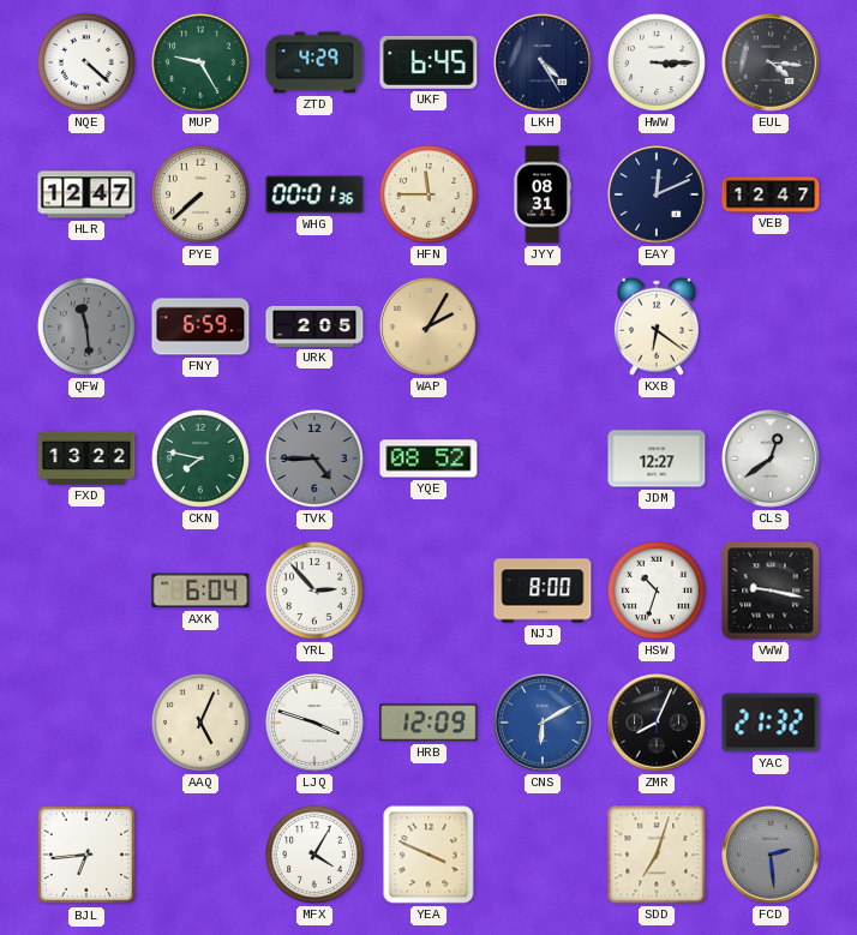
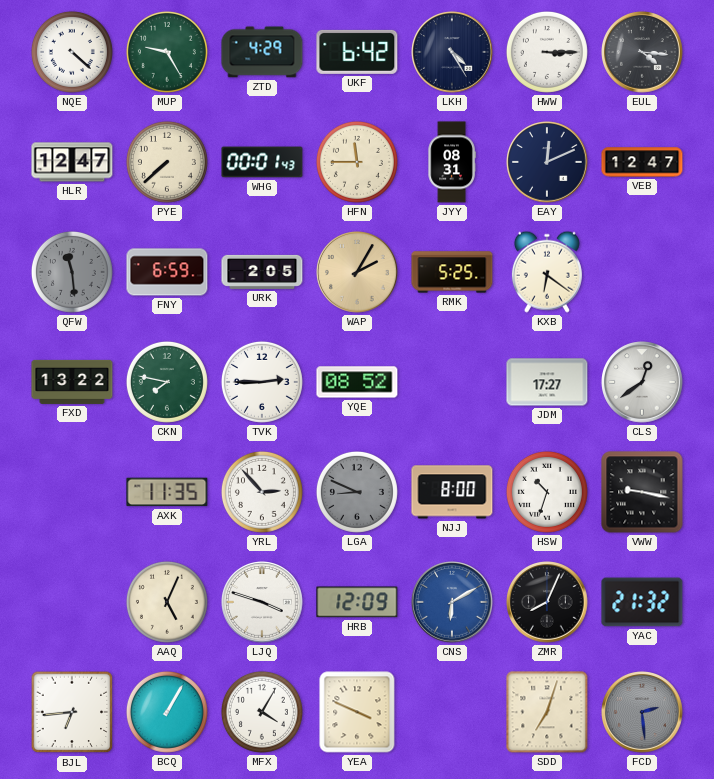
UKF: 6:45 -> 6:42 (357, 52)
WHG: 00:01:36 -> 00:01:43 (262, 162)
RMK: none -> 5:25 (452, 272)
TVK: 4:45 -> 2:45 (262, 382)
TVK dial: grey -> white (262, 382)
JDM: 12:27 -> 17:27 (547, 382)
AXK: 6:04 -> 11:35 (167, 492)
LGA: none -> 8:49 (357, 492)
BCQ: none -> 1:05 (167, 712)
